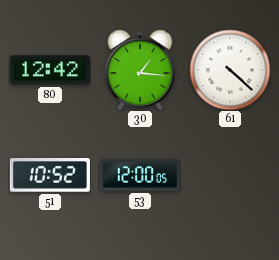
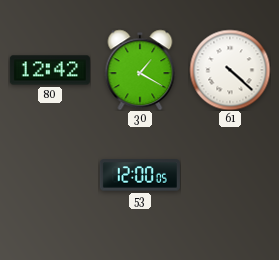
30: 1:16 -> 1:20 (140, 70)
51: 10:52 -> none (50, 175)
